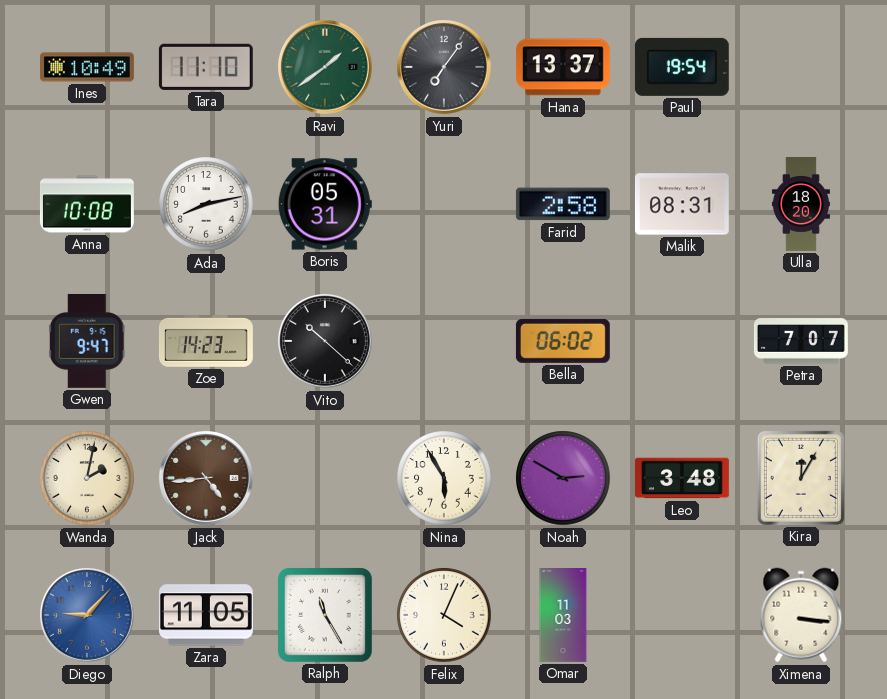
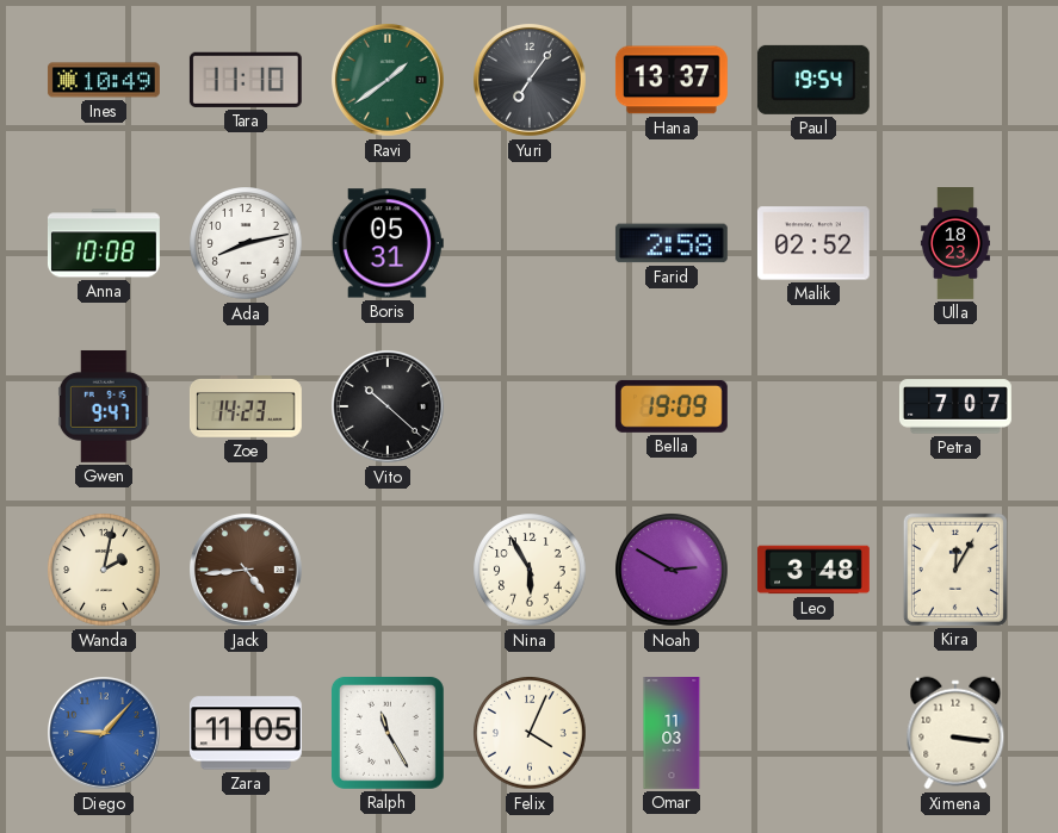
Malik: 08:31 -> 02:52 (813, 243)
Ulla: 18:20 -> 18:23 (955, 244)
Bella: 06:02 -> 19:09 (672, 406)
